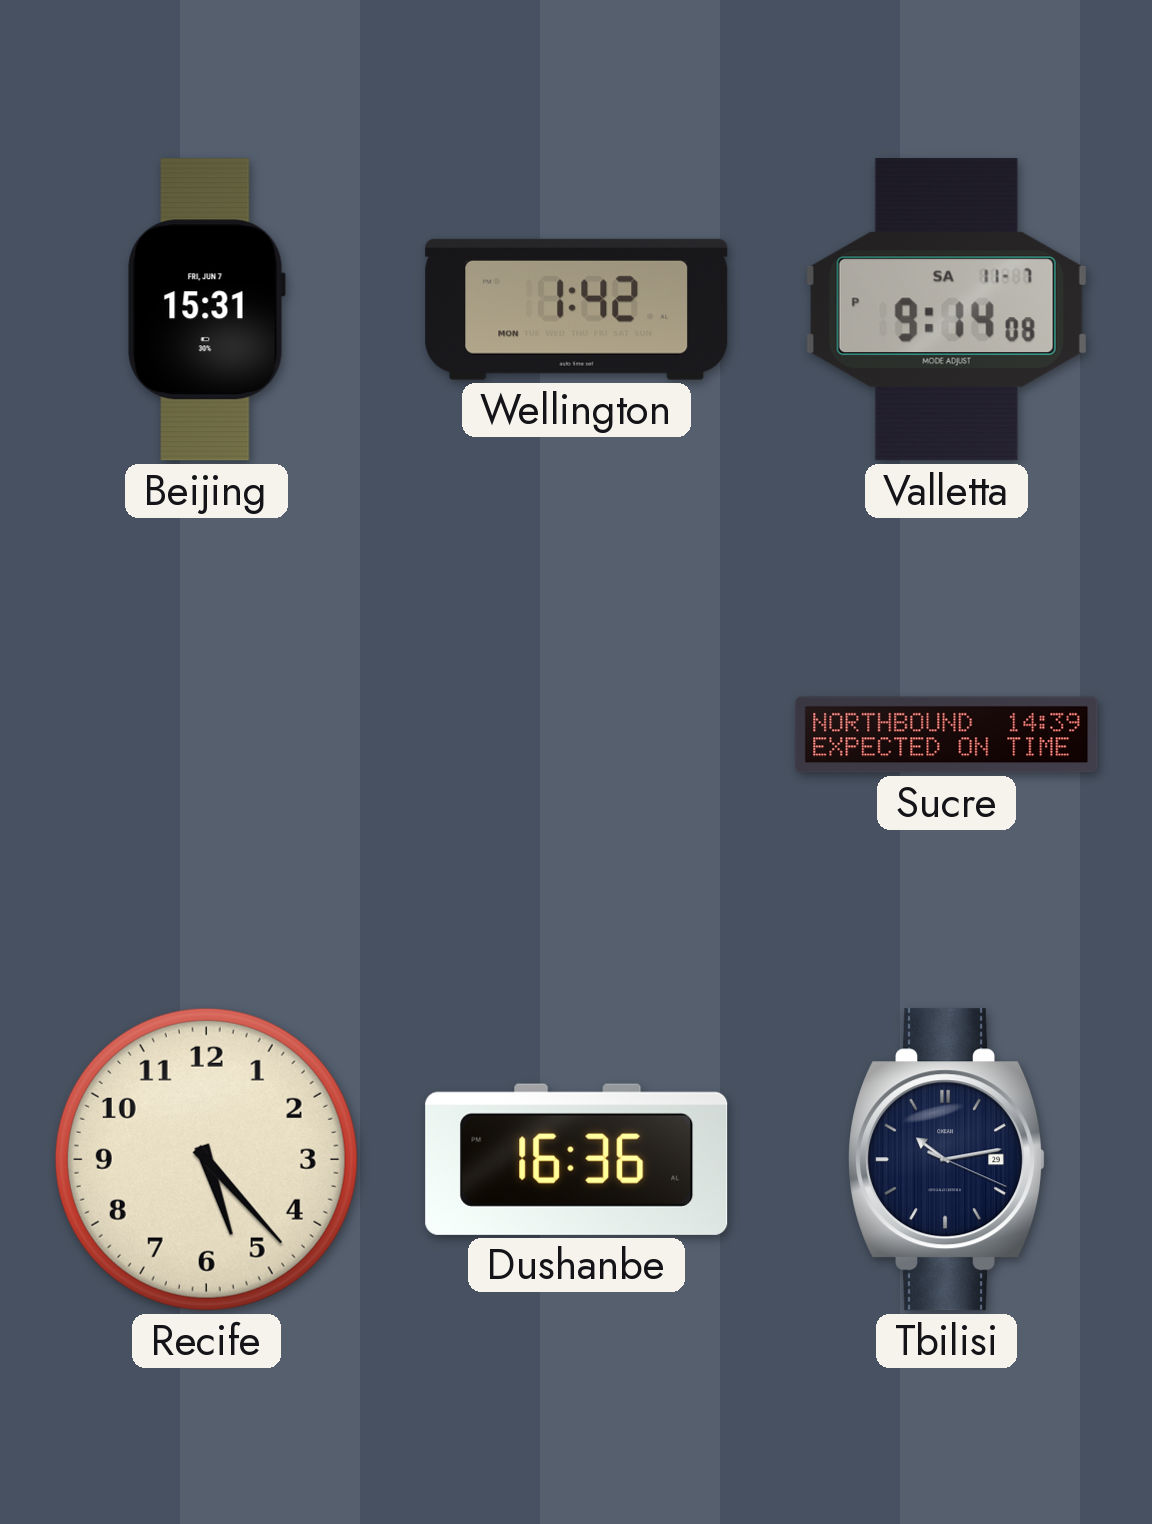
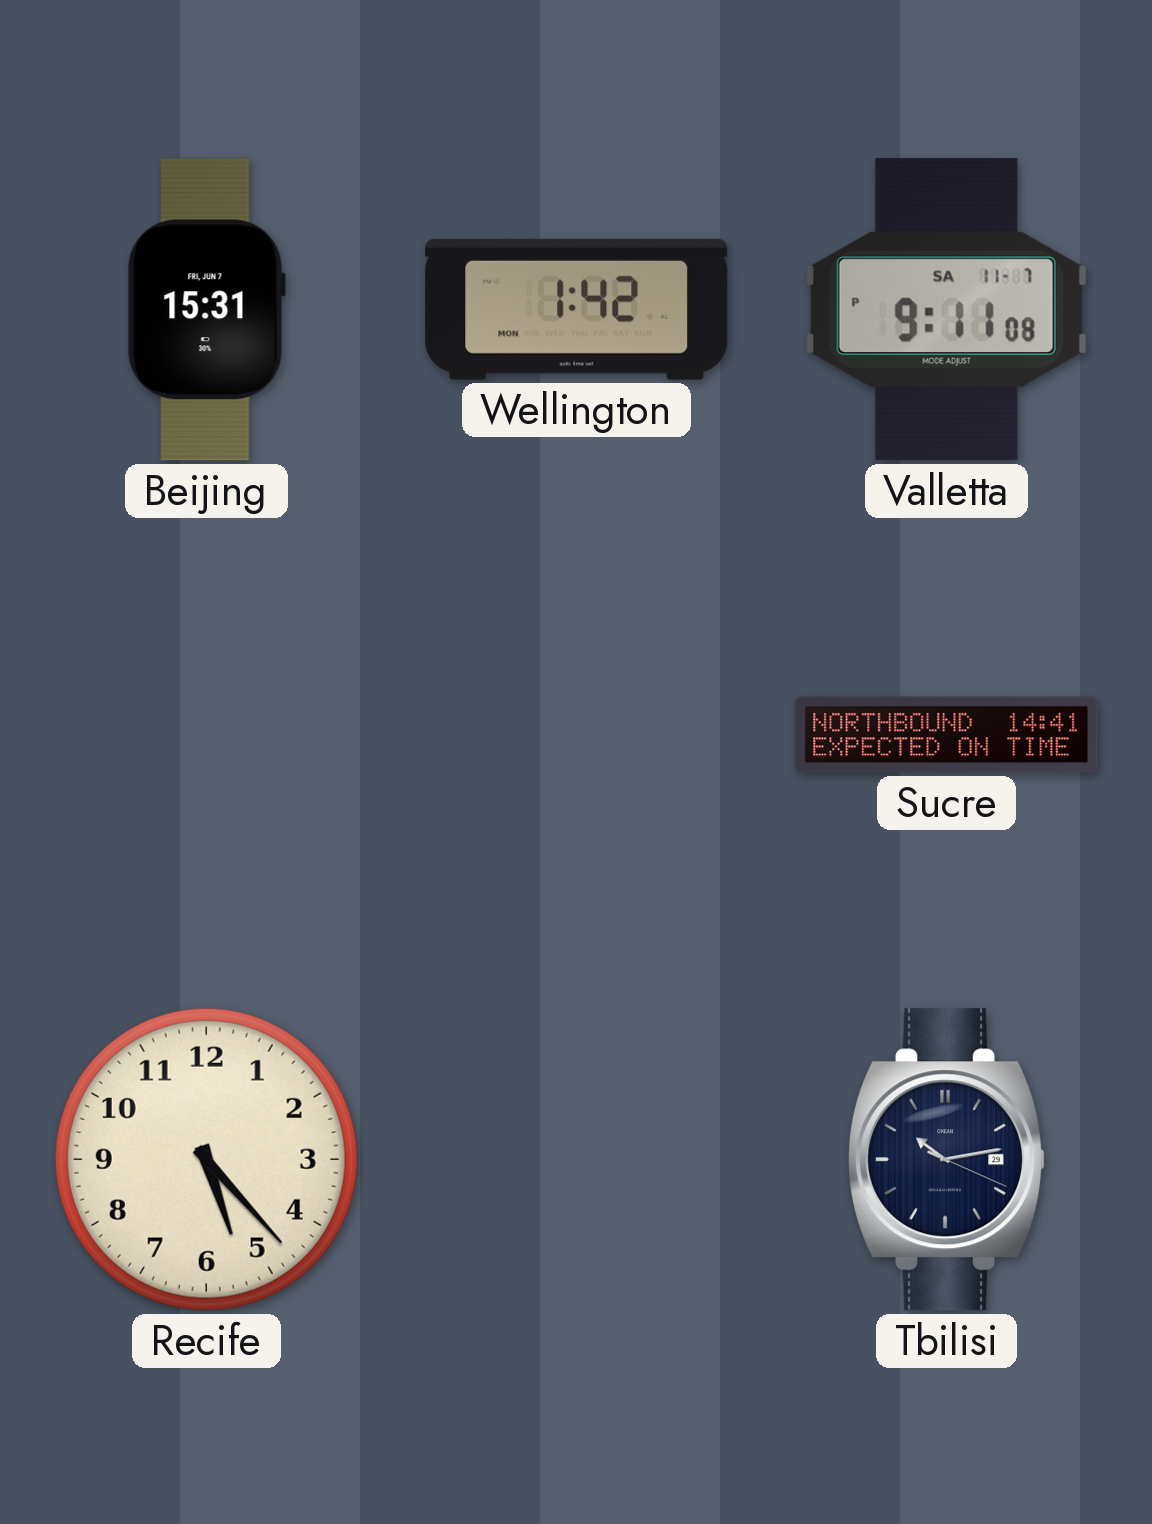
Valletta: 9:14 -> 9:11 (946, 310)
Sucre: 14:39 -> 14:41 (947, 735)
Dushanbe: 16:36 -> none (577, 1159)
